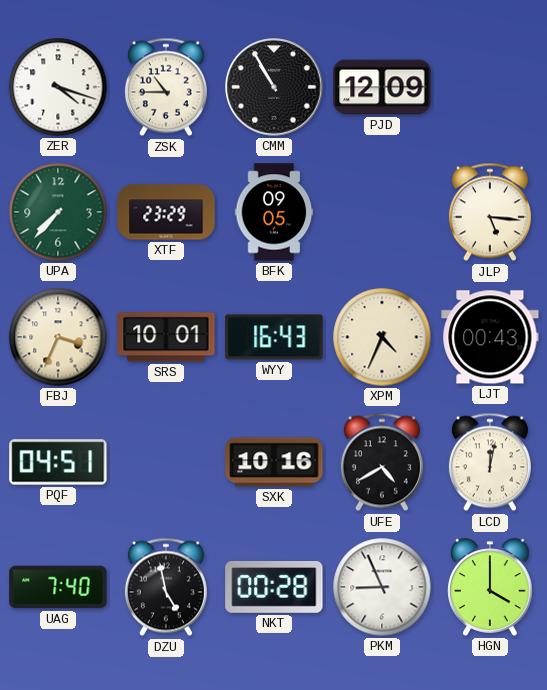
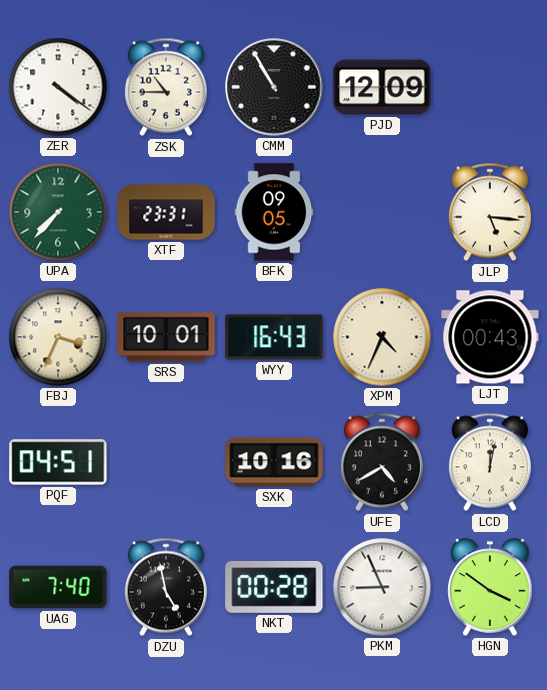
ZER: 4:18 -> 4:21 (58, 87)
XTF: 23:29 -> 23:31 (166, 212)
HGN: 4:00 -> 3:51 (490, 587)
